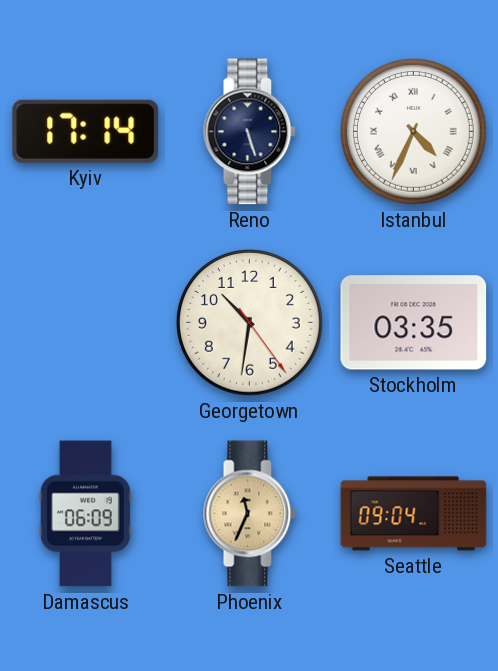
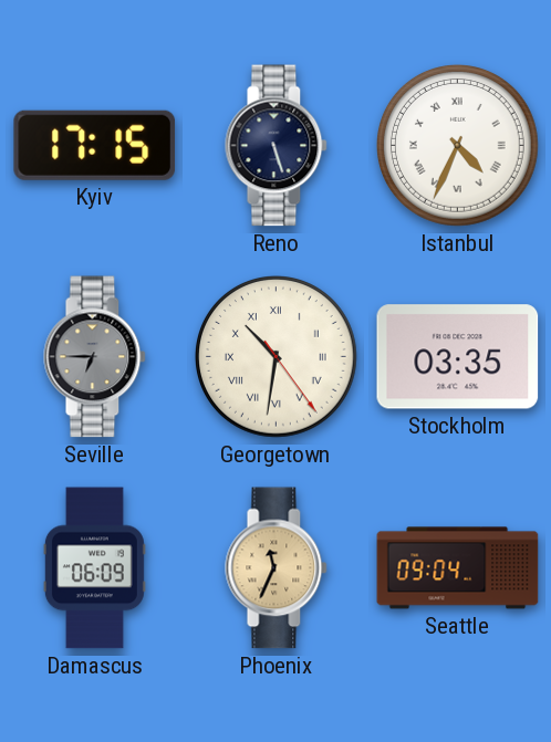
Kyiv: 17:14 -> 17:15 (95, 145)
Seville: none -> 6:45 (95, 357)
Georgetown numerals: Arabic -> Roman (277, 357)
